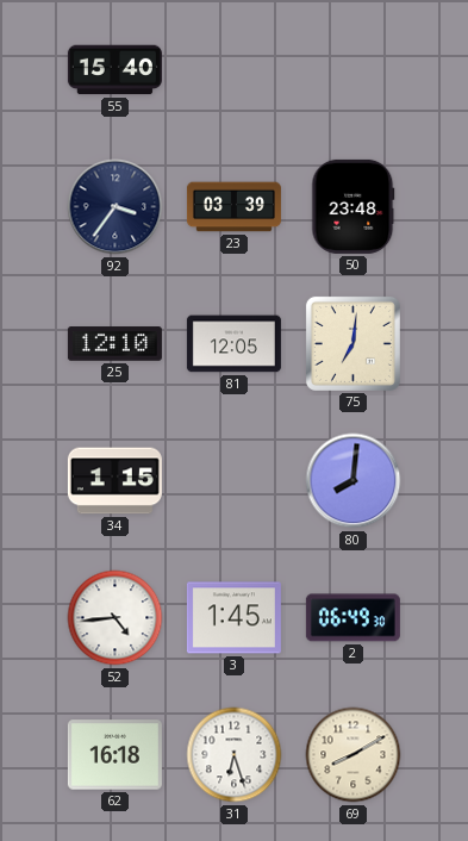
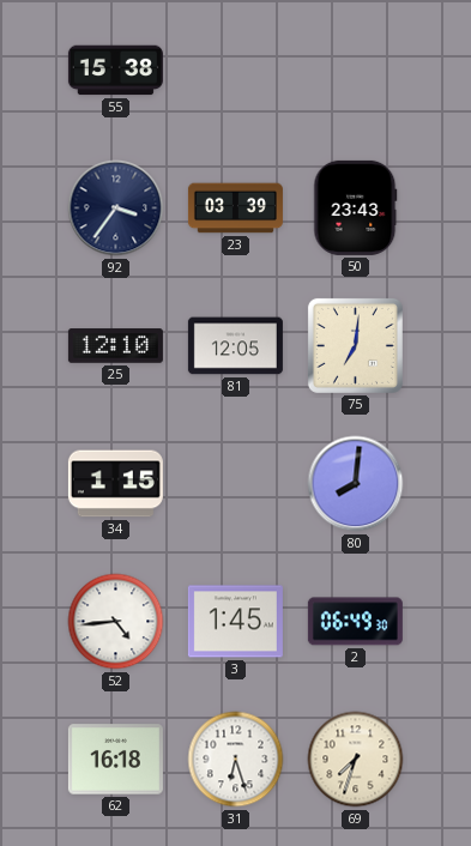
55: 15:40 -> 15:38 (115, 71)
50: 23:48 -> 23:43 (356, 207)
69: 8:10 -> 7:33 (356, 760)
